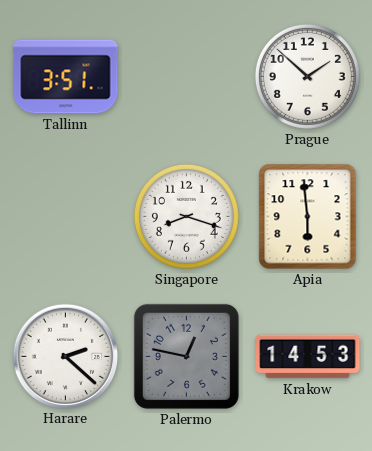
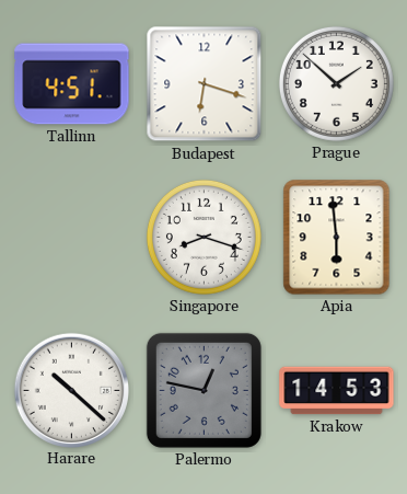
Tallinn: 3:51 -> 4:51 (72, 84)
Budapest: none -> 6:18 (205, 84)
Harare: 2:22 -> 10:22 (71, 390)
